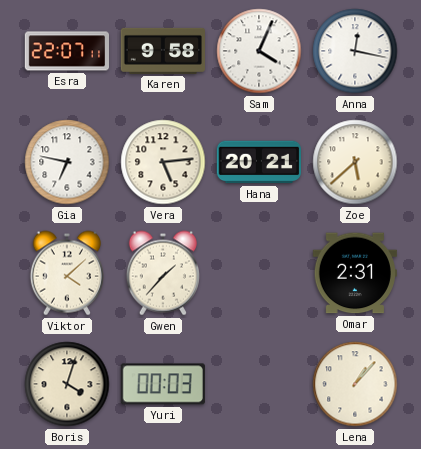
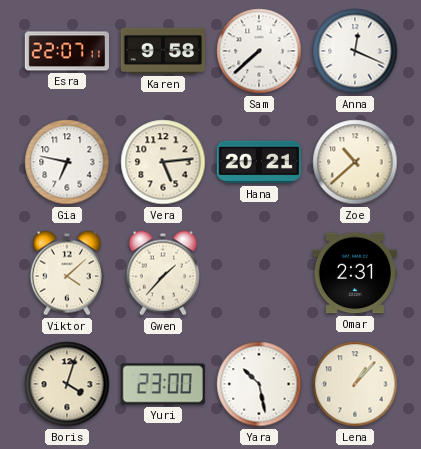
Sam: 4:04 -> 7:38 (259, 51)
Anna: 12:17 -> 12:19 (355, 51)
Zoe: 5:38 -> 10:38 (355, 162)
Yuri: 00:03 -> 23:00 (163, 384)
Yara: none -> 10:28 (259, 384)
